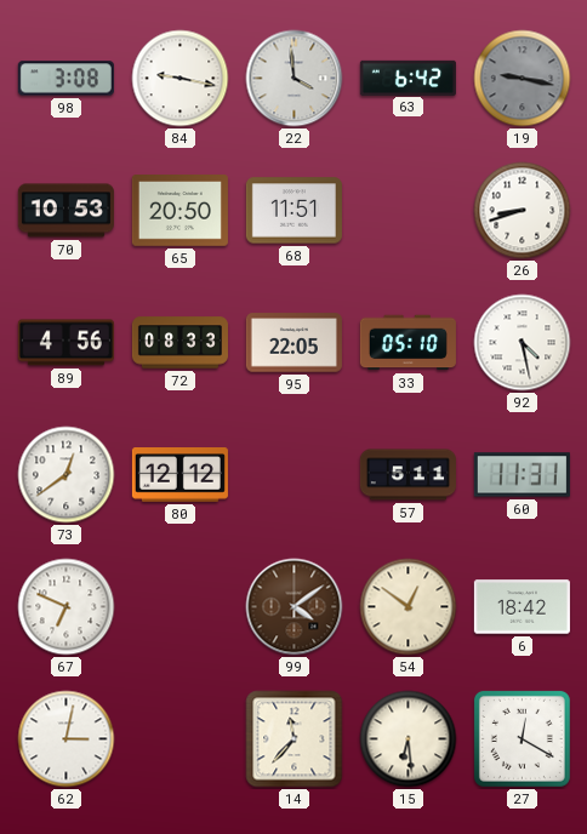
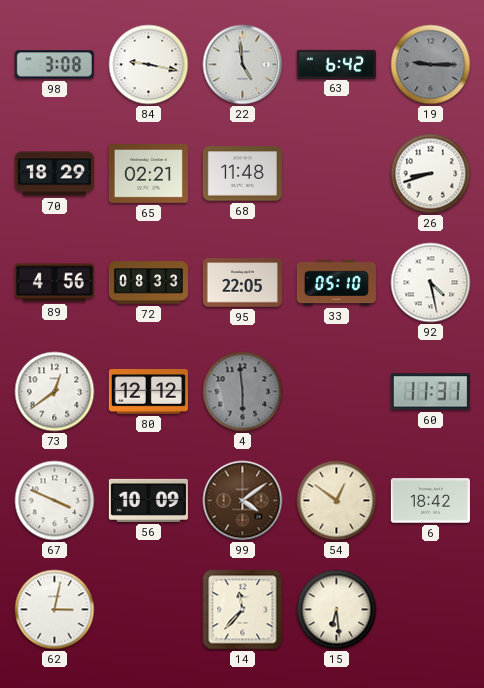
22: 3:59 -> 4:59 (243, 65)
19: 9:17 -> 9:15 (431, 65)
70: 10:53 -> 18:29 (54, 174)
65: 20:50 -> 02:21 (148, 174)
68: 11:51 -> 11:48 (242, 174)
4: none -> 5:59 (243, 392)
57: 5:11 -> none (408, 475)
67: 6:49 -> 3:49 (55, 501)
56: none -> 10:09 (148, 500)
27: 12:20 -> none (522, 738)
